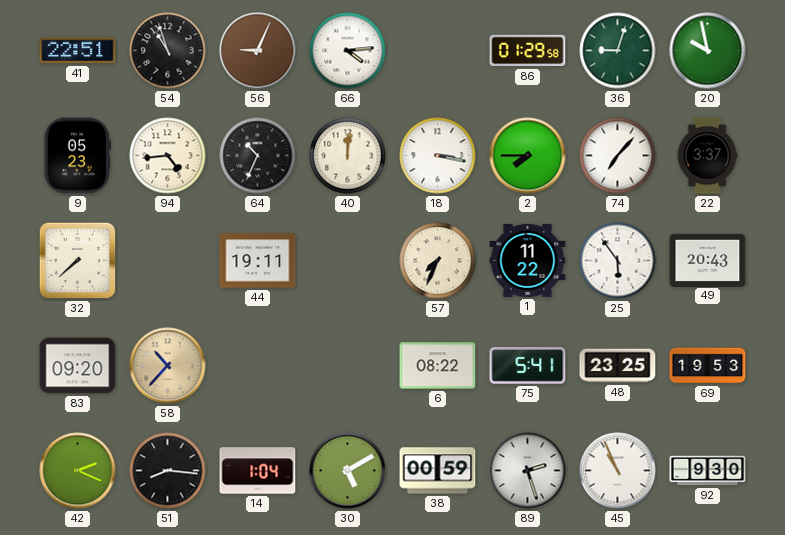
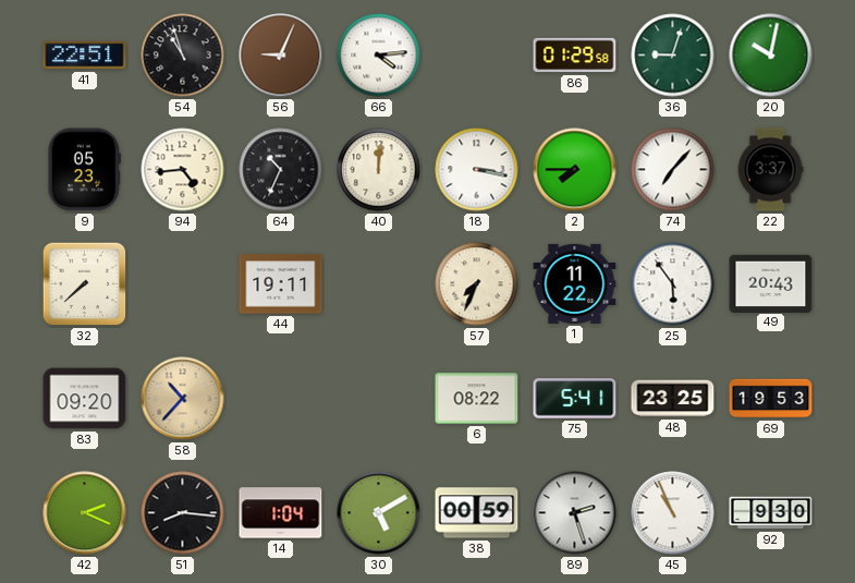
20: 9:58 -> 10:02 (771, 56)
